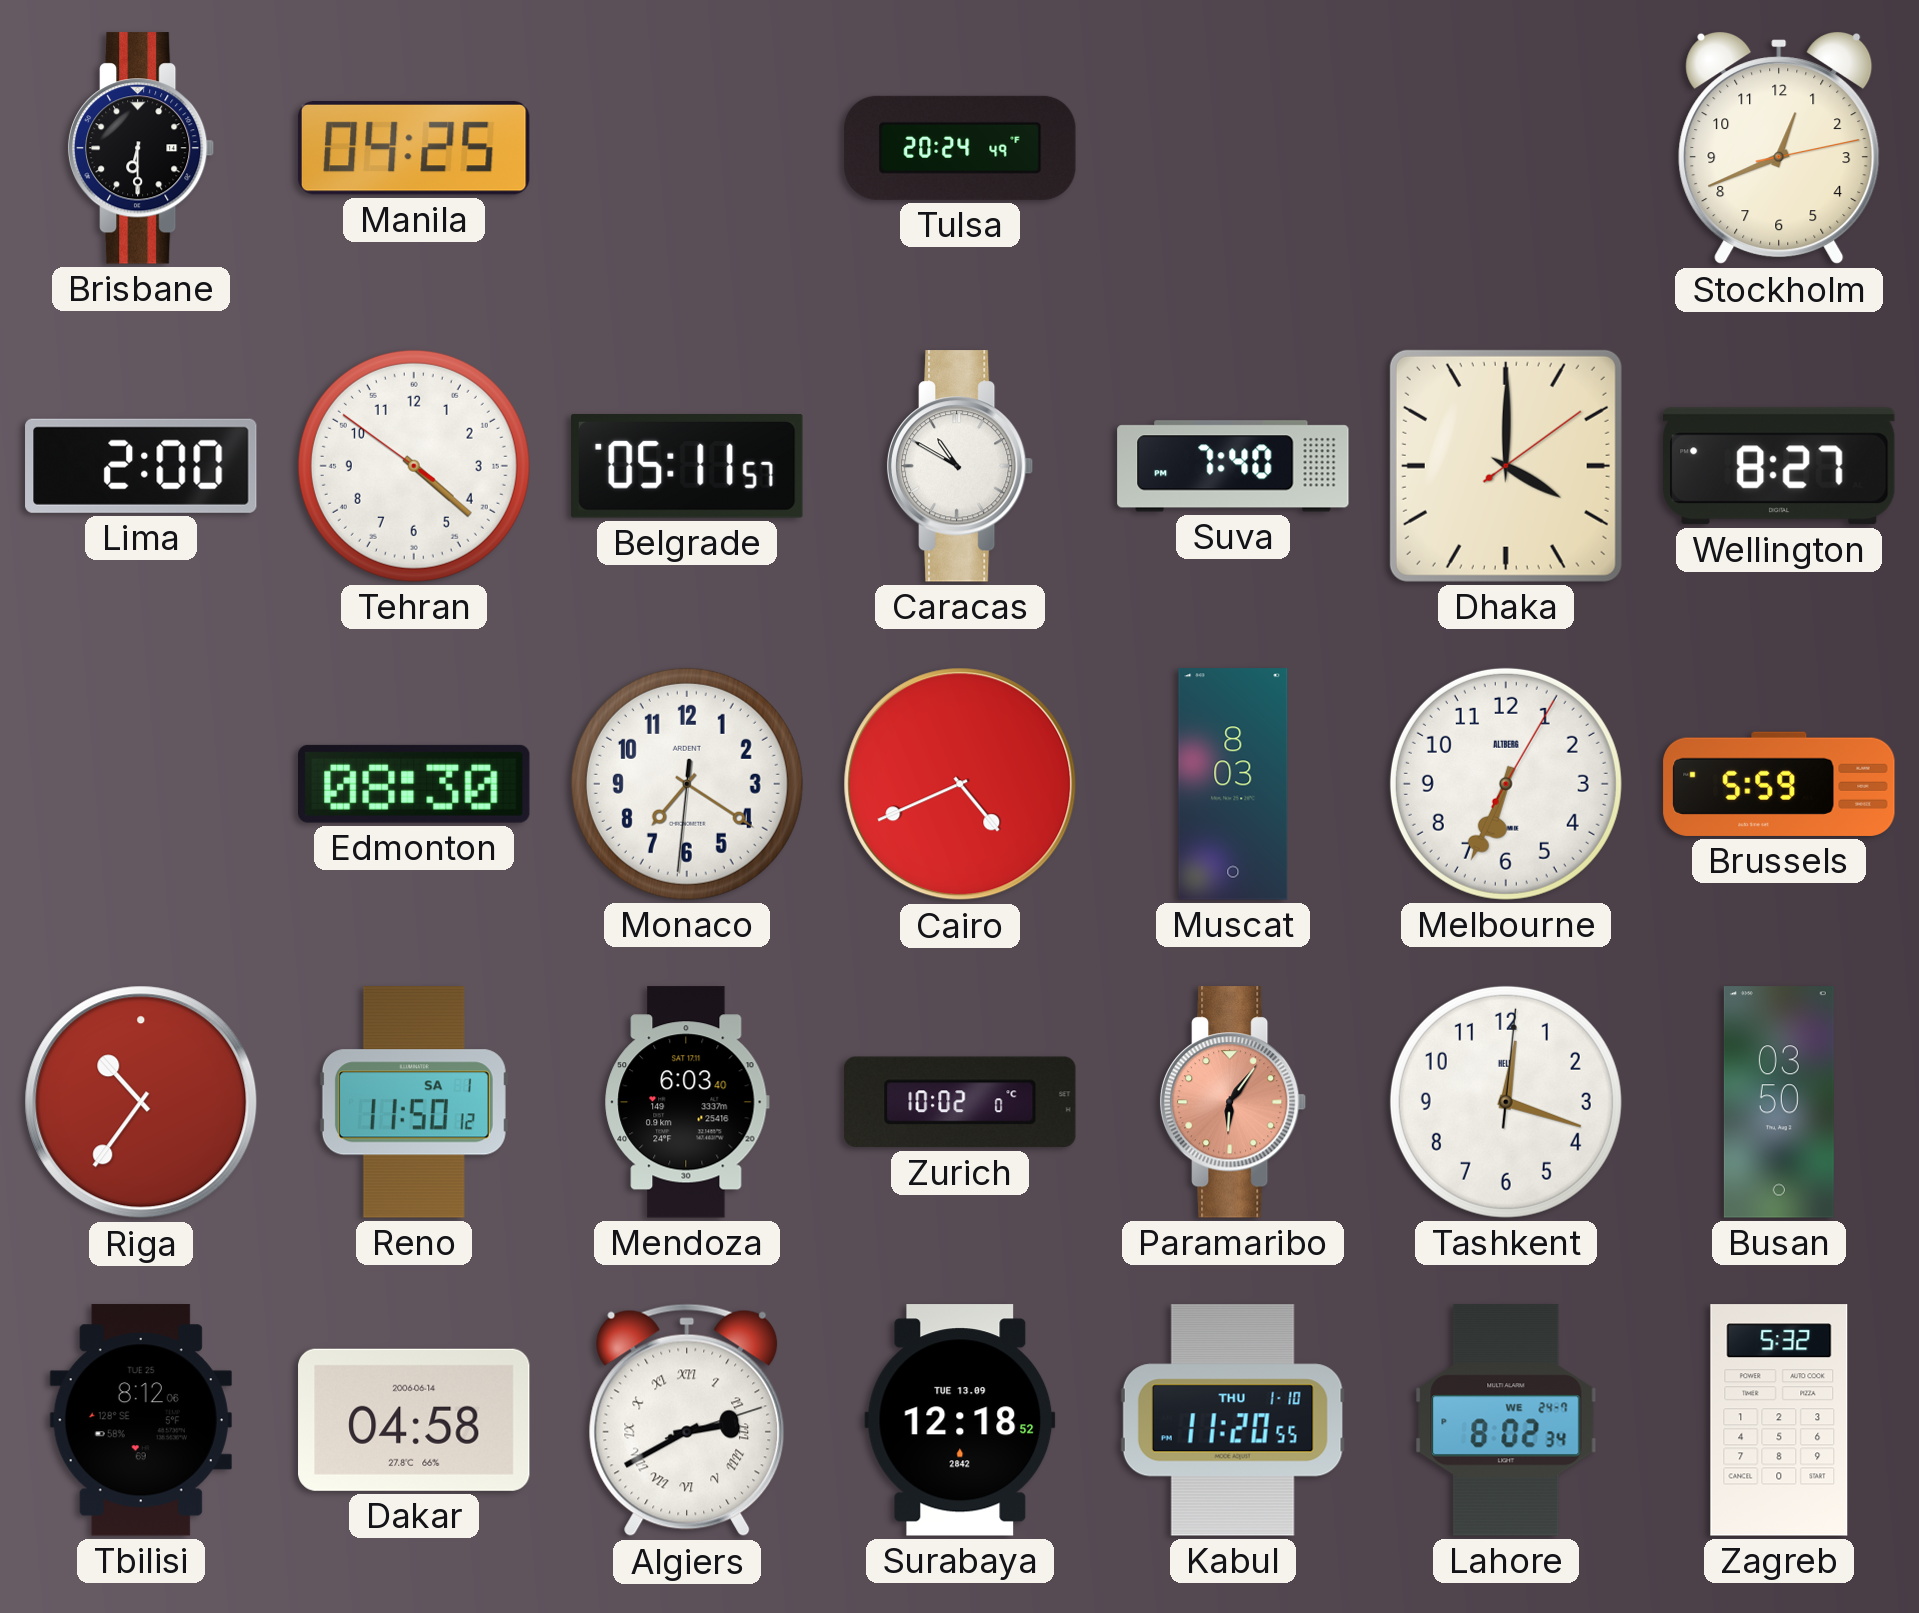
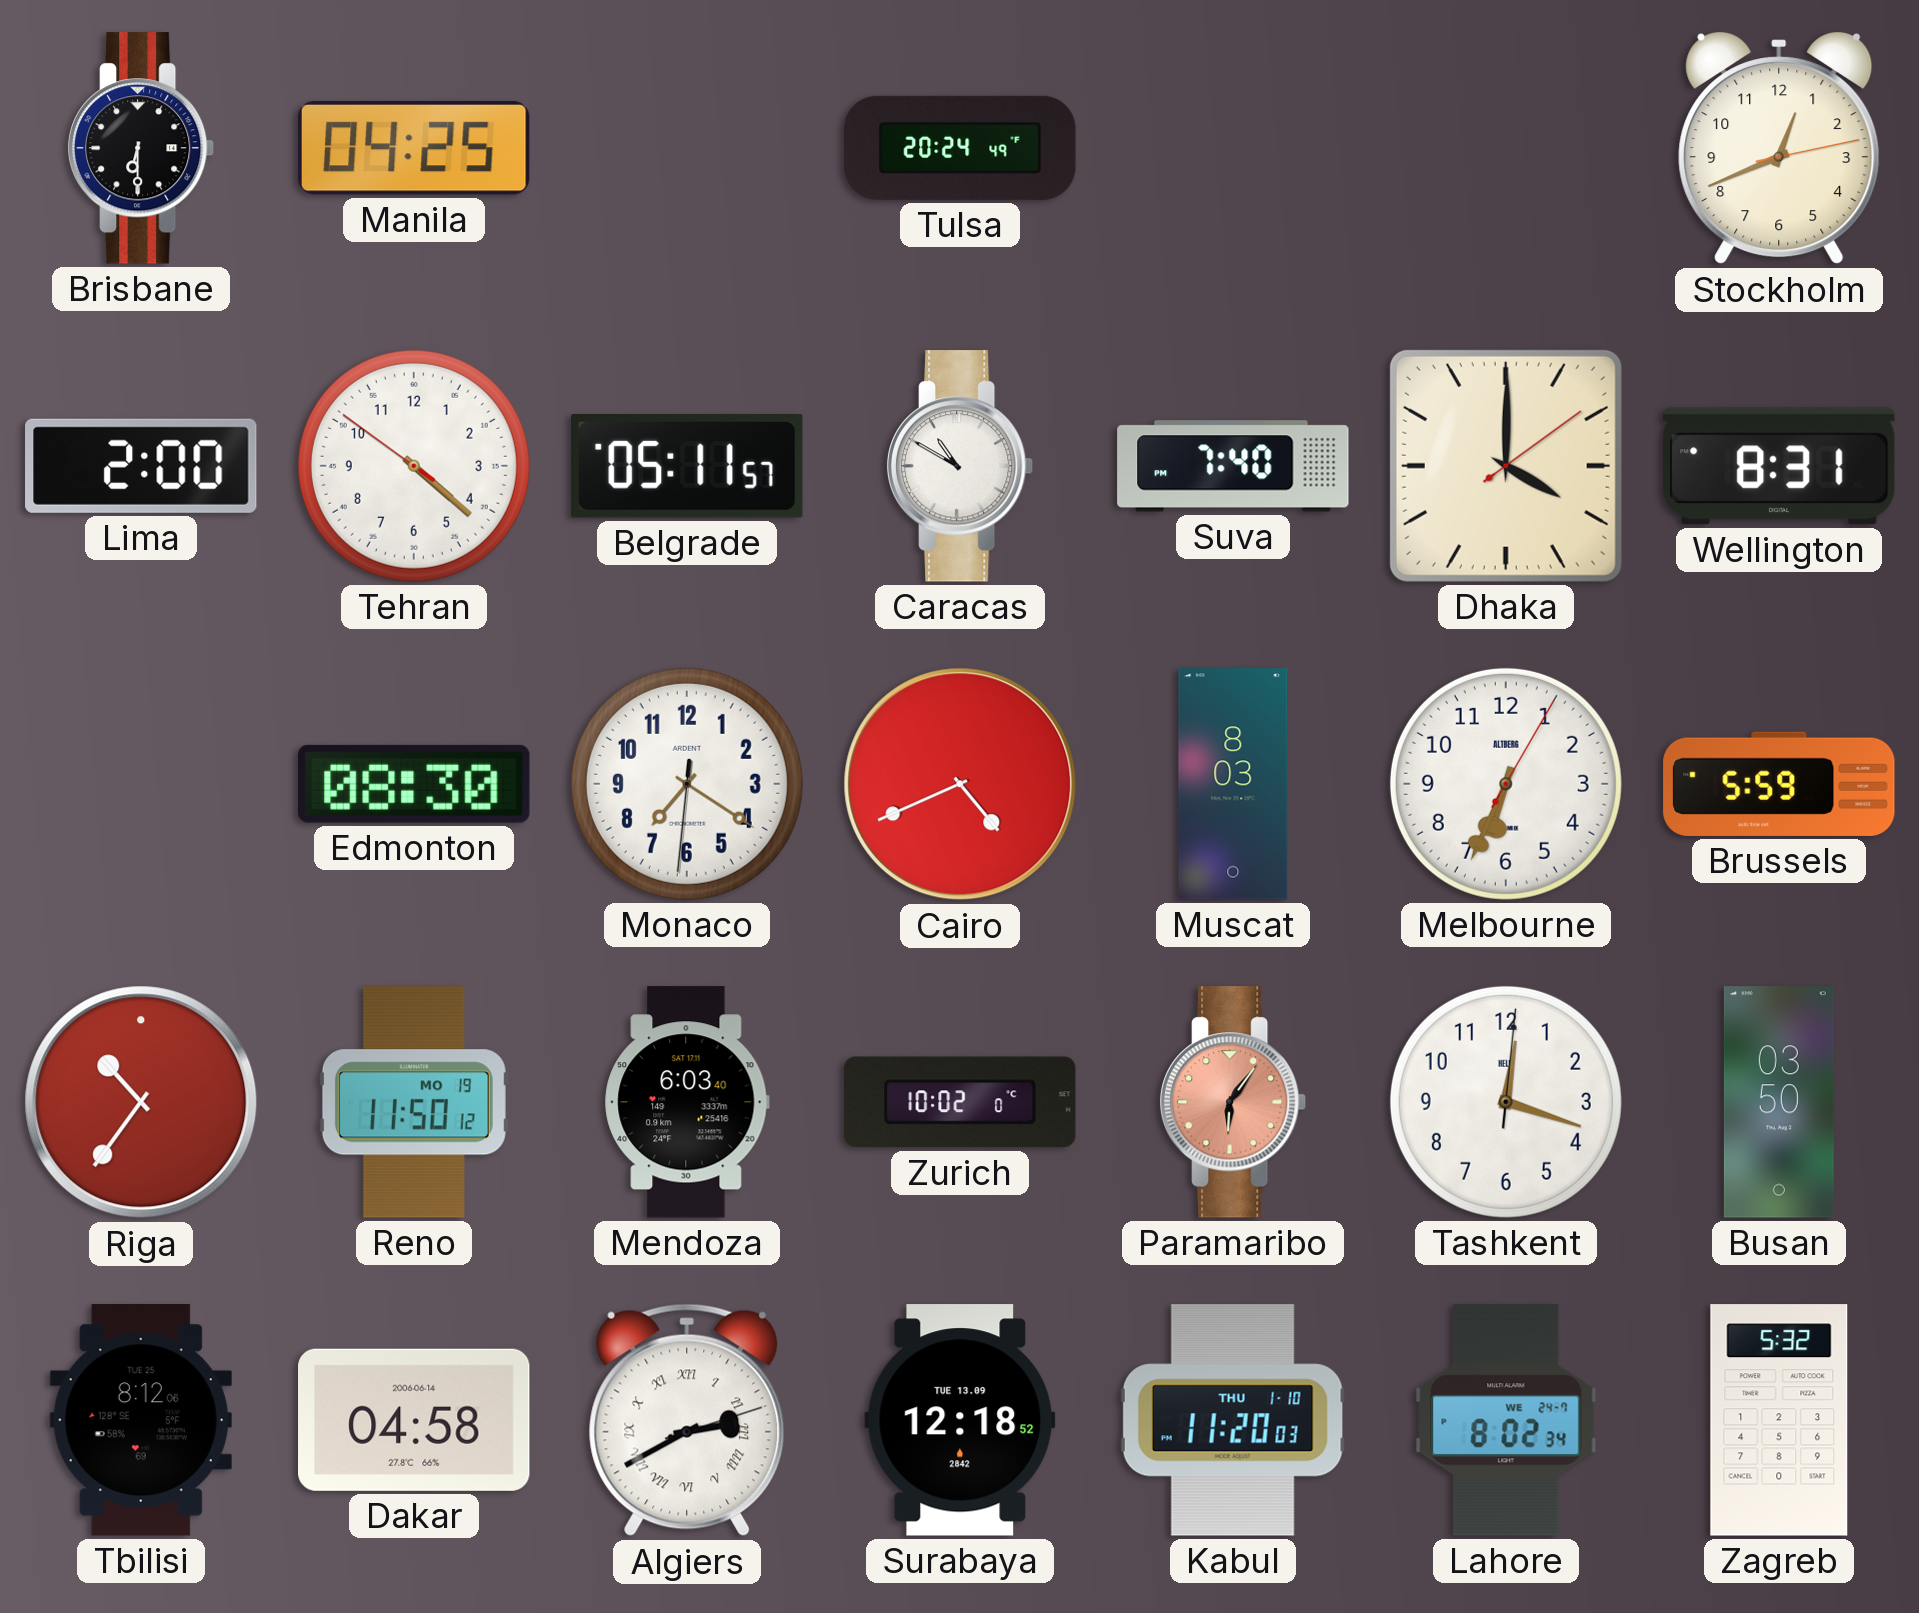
Wellington: 8:27 -> 8:31 (1779, 466)
Reno date: SA 1 -> MO 19 (414, 1102)
Kabul: 11:20:55 -> 11:20:03 (1233, 1420)
